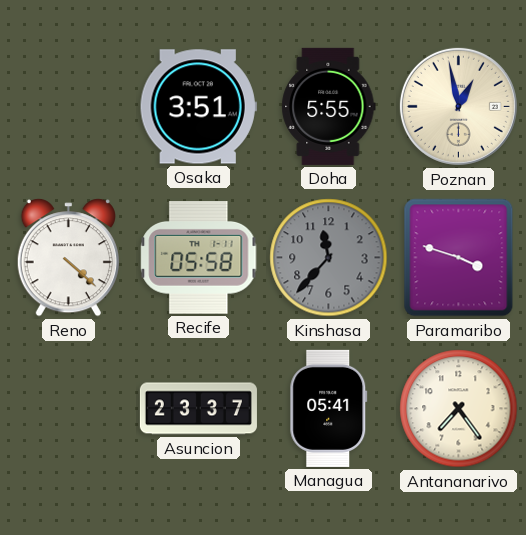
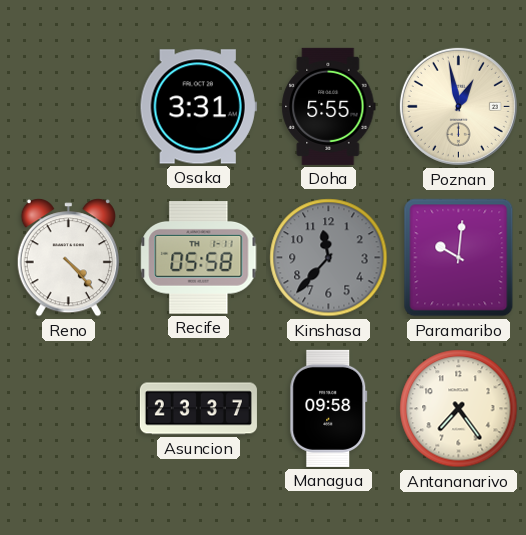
Osaka: 3:51 -> 3:31 (198, 107)
Reno: 4:22 -> 4:23 (68, 258)
Paramaribo: 3:48 -> 10:01 (459, 258)
Managua: 05:41 -> 09:58 (329, 408)
